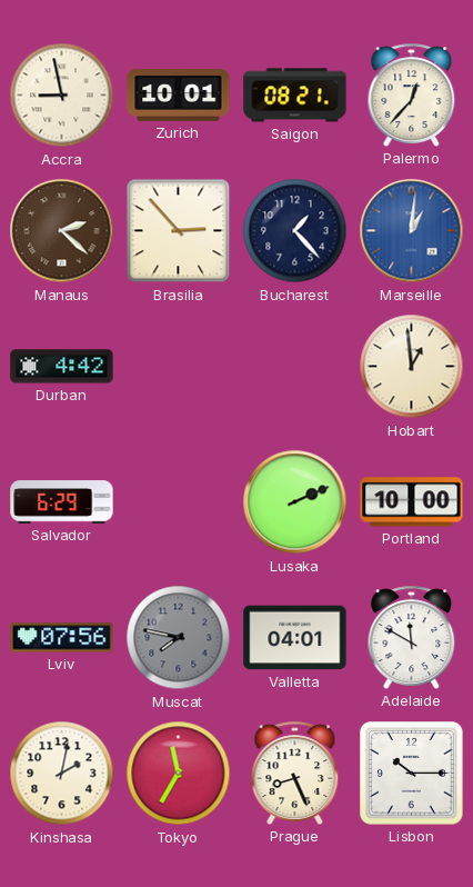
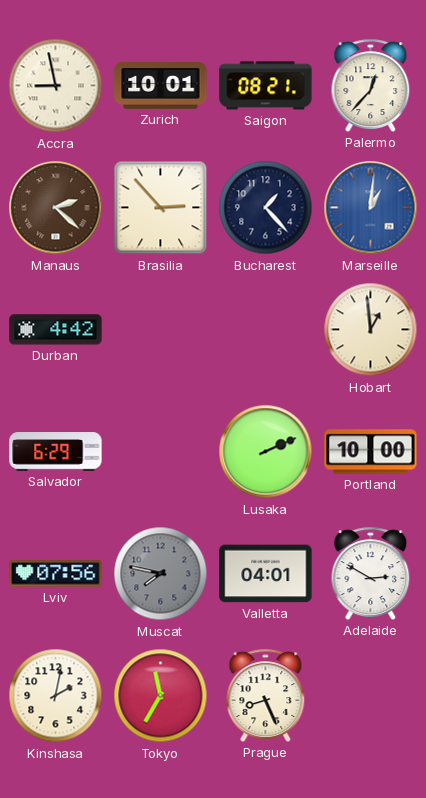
Adelaide: 11:50 -> 2:50 (371, 573)
Lisbon: 10:15 -> none (412, 774)
